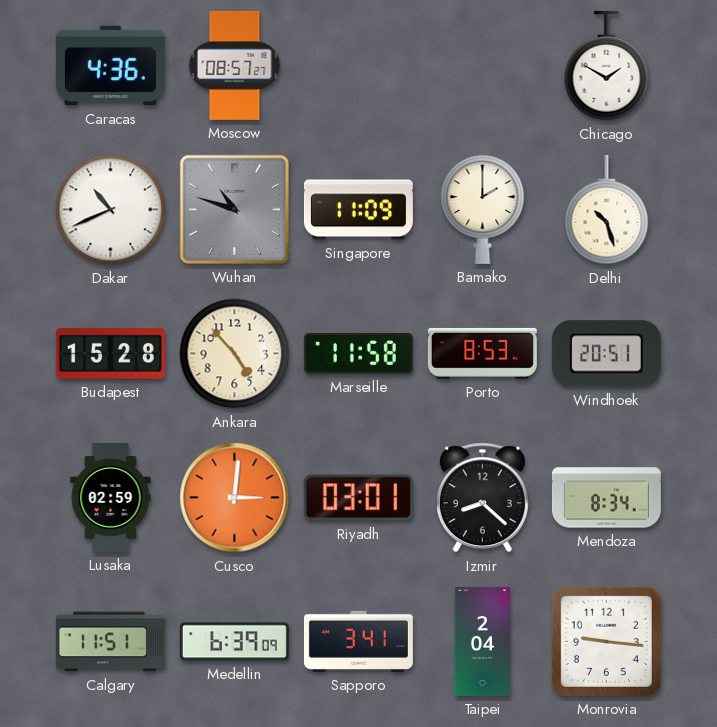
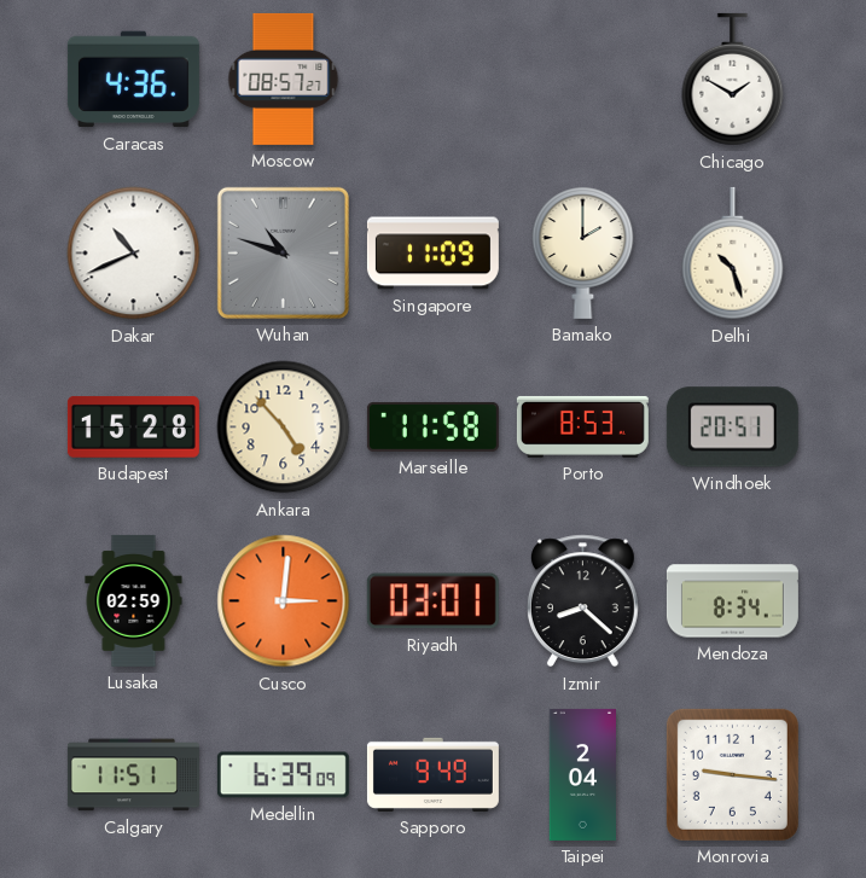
Sapporo: 3:41 -> 9:49 (432, 774)
